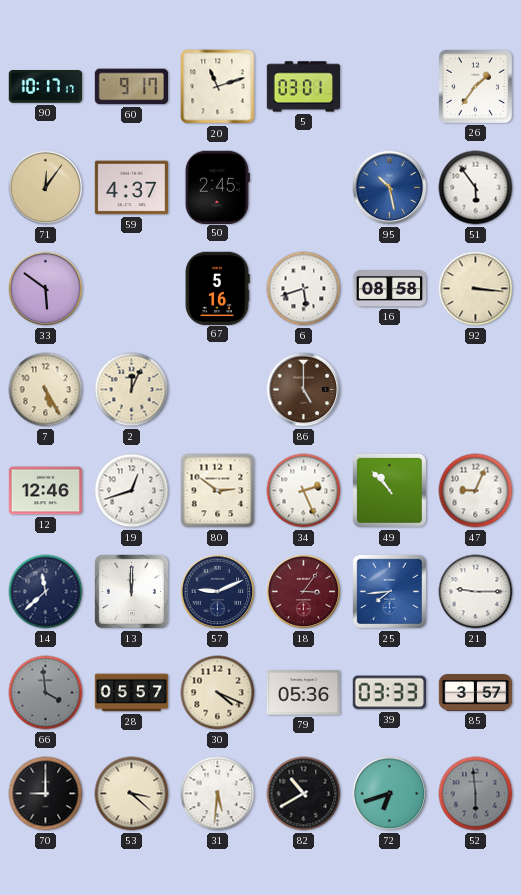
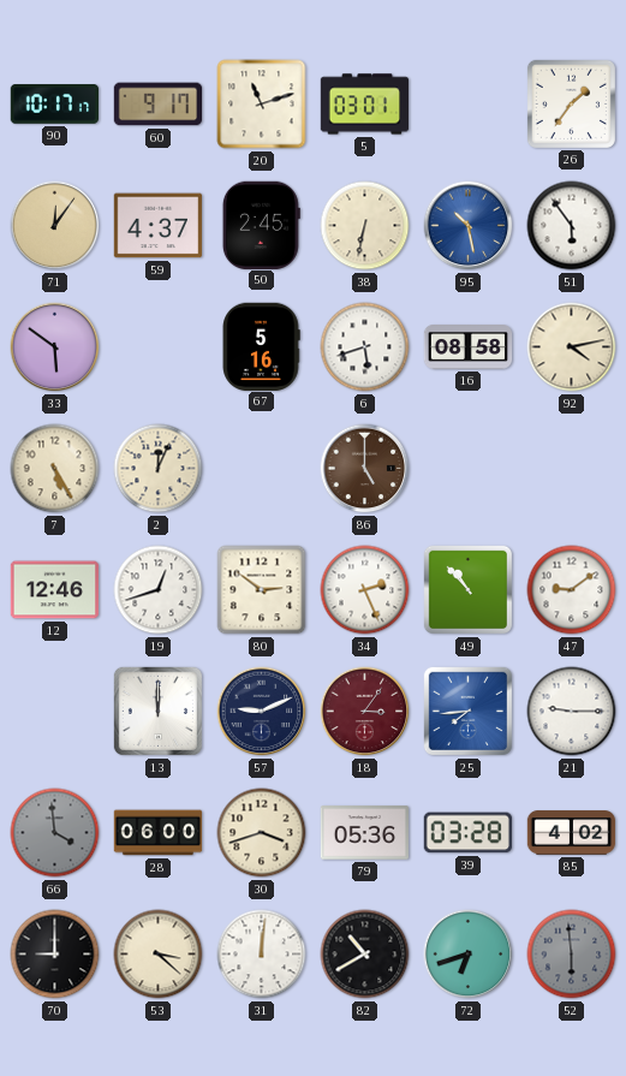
38: none -> 6:32 (365, 226)
92: 3:16 -> 4:13 (572, 347)
47: 9:04 -> 9:09 (572, 590)
14: 11:38 -> none (46, 592)
28: 05:57 -> 06:00 (159, 833)
30: 4:19 -> 3:42 (262, 833)
39: 03:33 -> 03:28 (467, 833)
85: 3:57 -> 4:02 (572, 833)
31: 5:31 -> 12:01 (262, 955)
